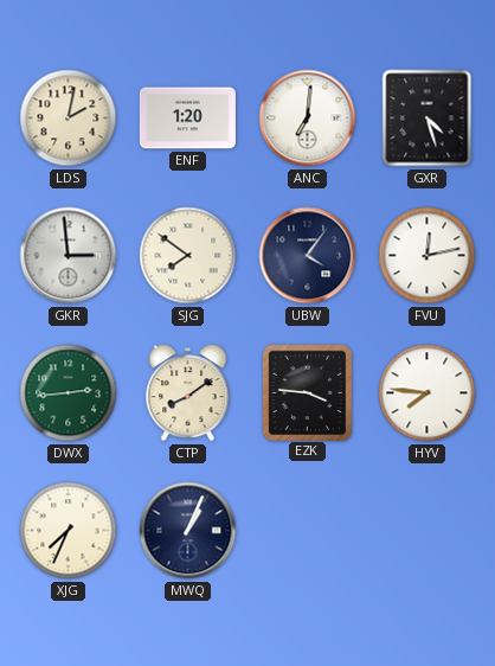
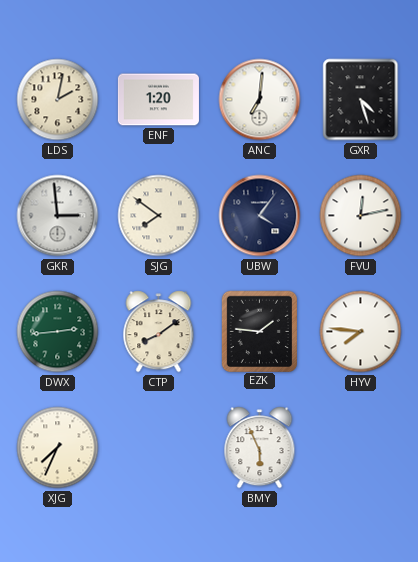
EZK: 3:46 -> 1:46 (259, 331)
MWQ: 1:04 -> none (188, 531)
BMY: none -> 5:56 (260, 448)
